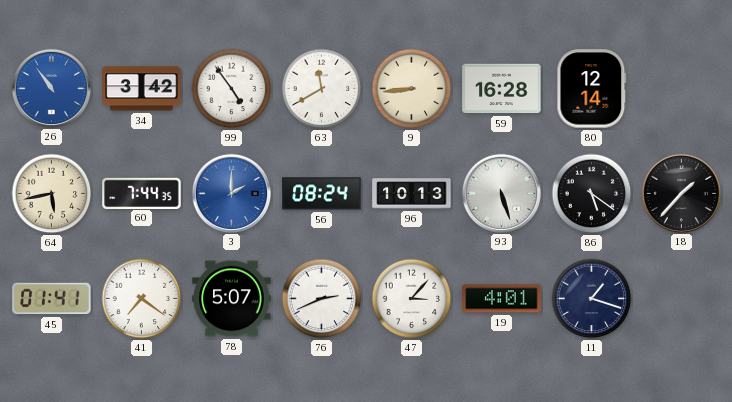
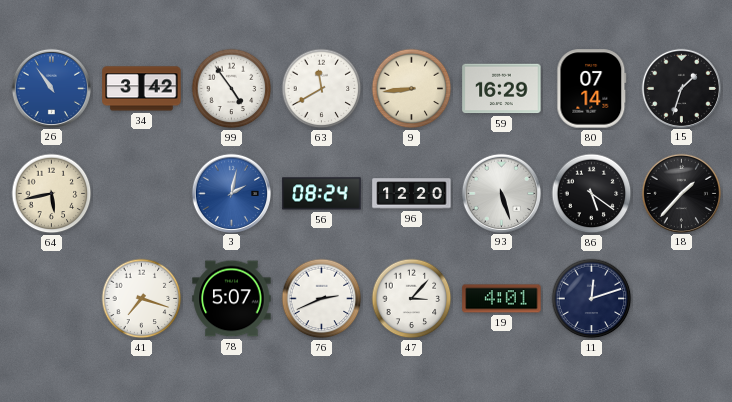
59: 16:28 -> 16:29 (502, 89)
80: 12:14 -> 07:14 (592, 89)
15: none -> 1:33 (681, 88)
60: 7:44 -> none (142, 193)
3: 2:00 -> 2:02 (231, 193)
96: 10:13 -> 12:20 (412, 194)
45: 01:41 -> none (52, 299)
41: 7:21 -> 7:18 (142, 299)
11: 1:18 -> 12:12 (592, 299)
